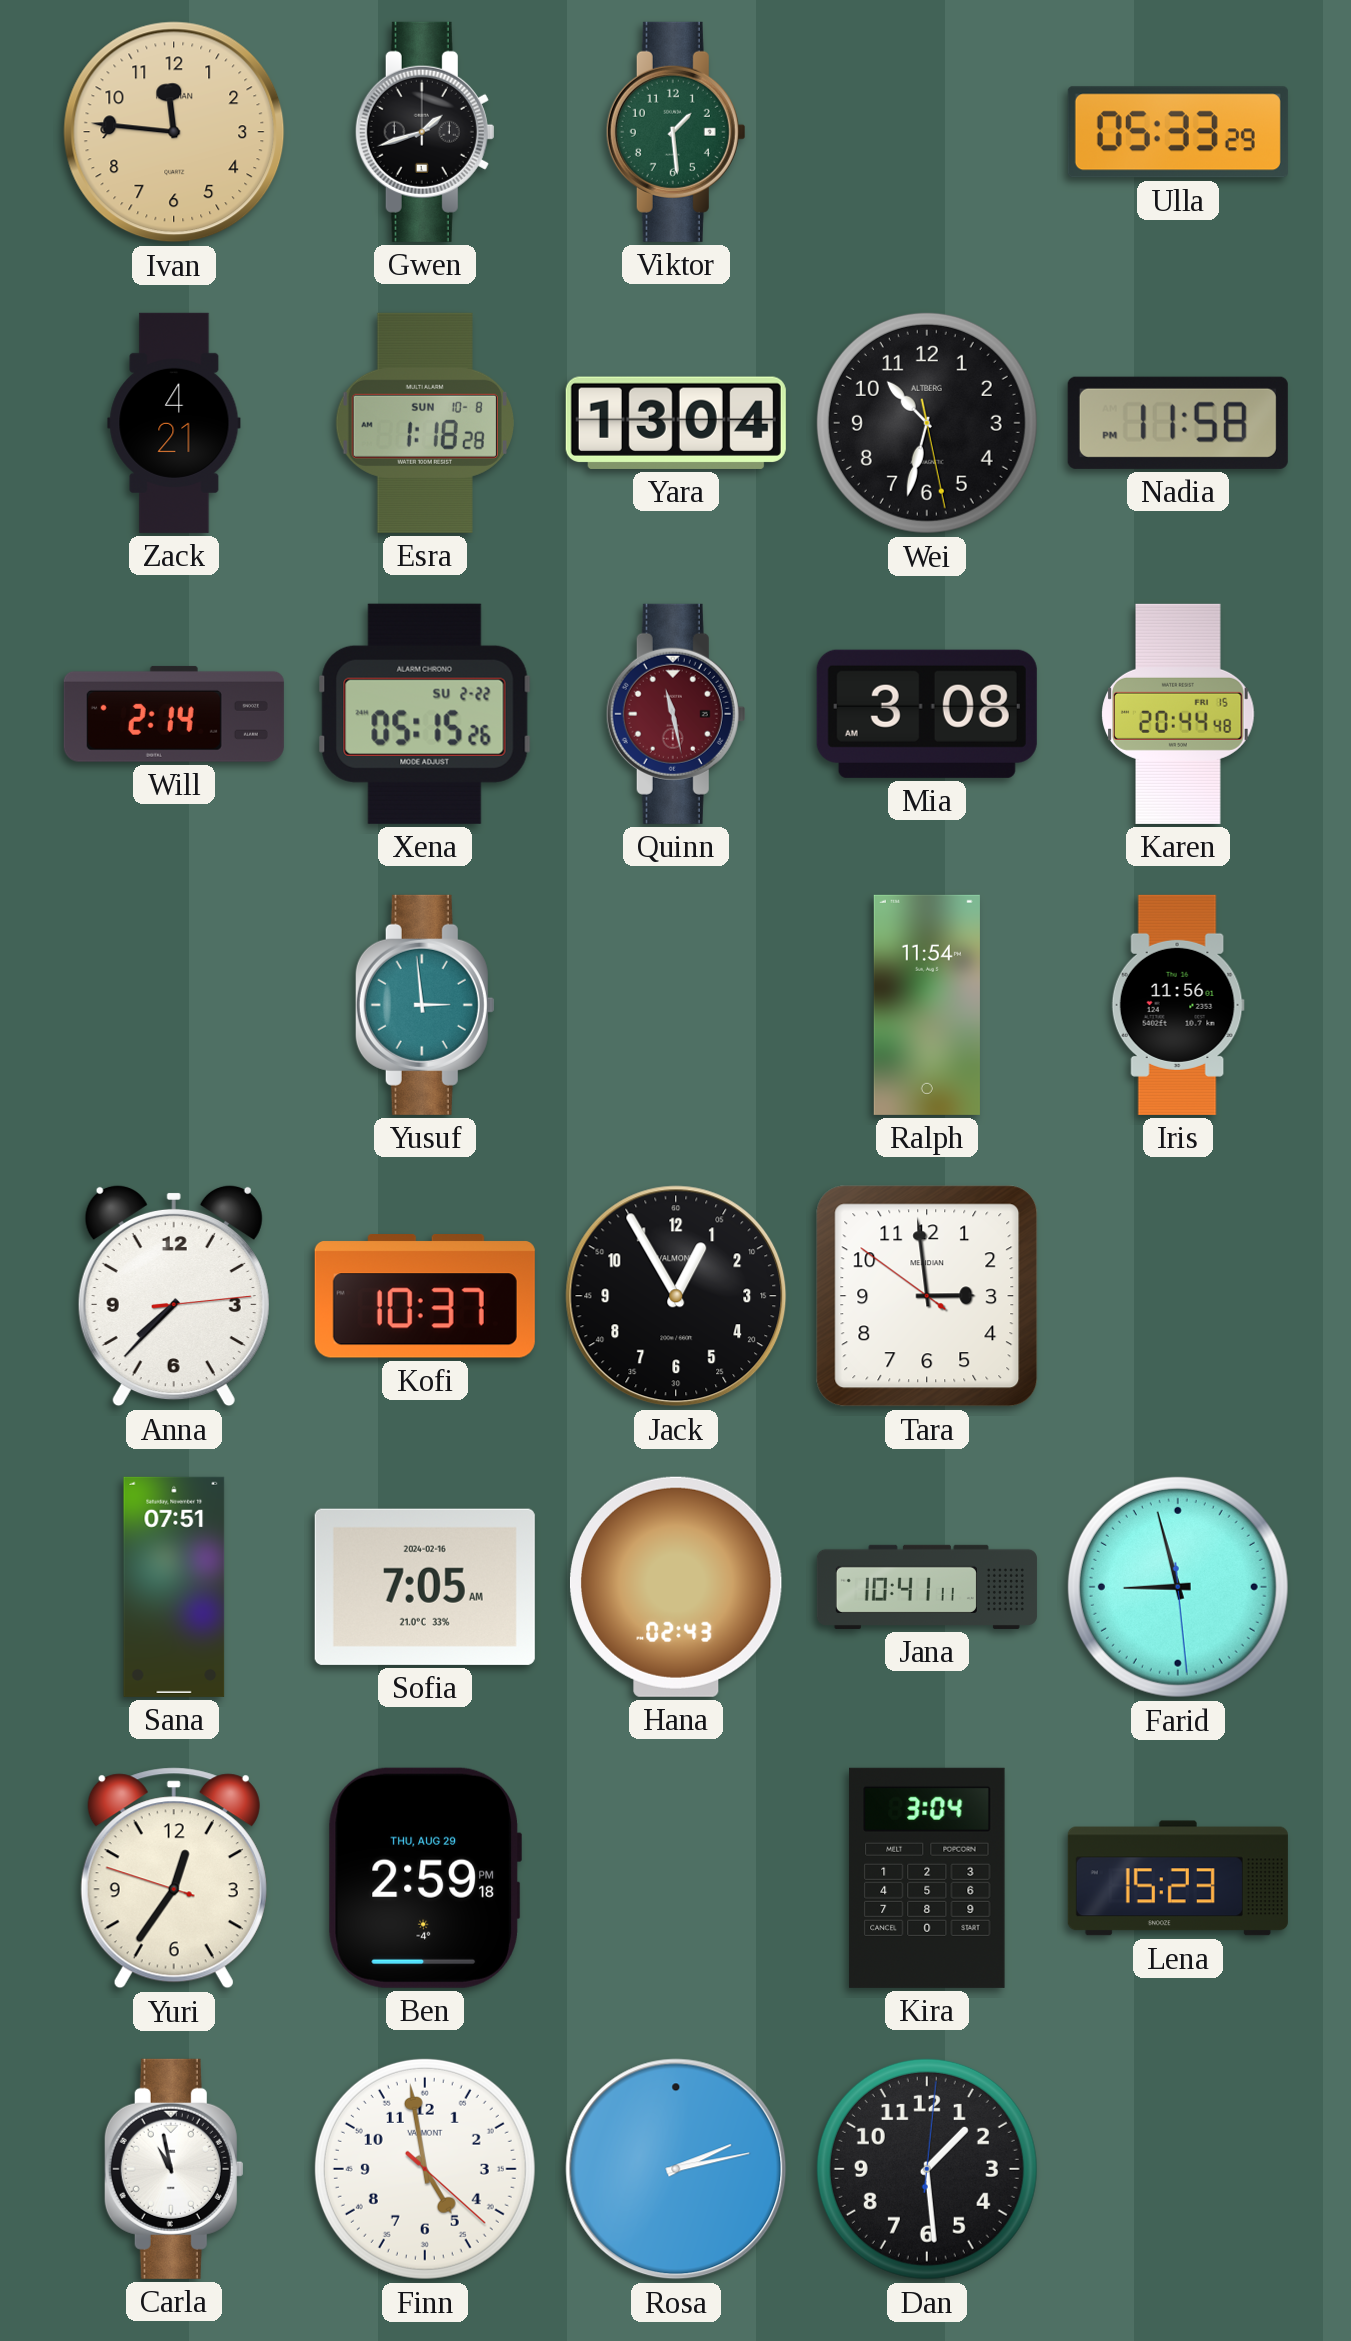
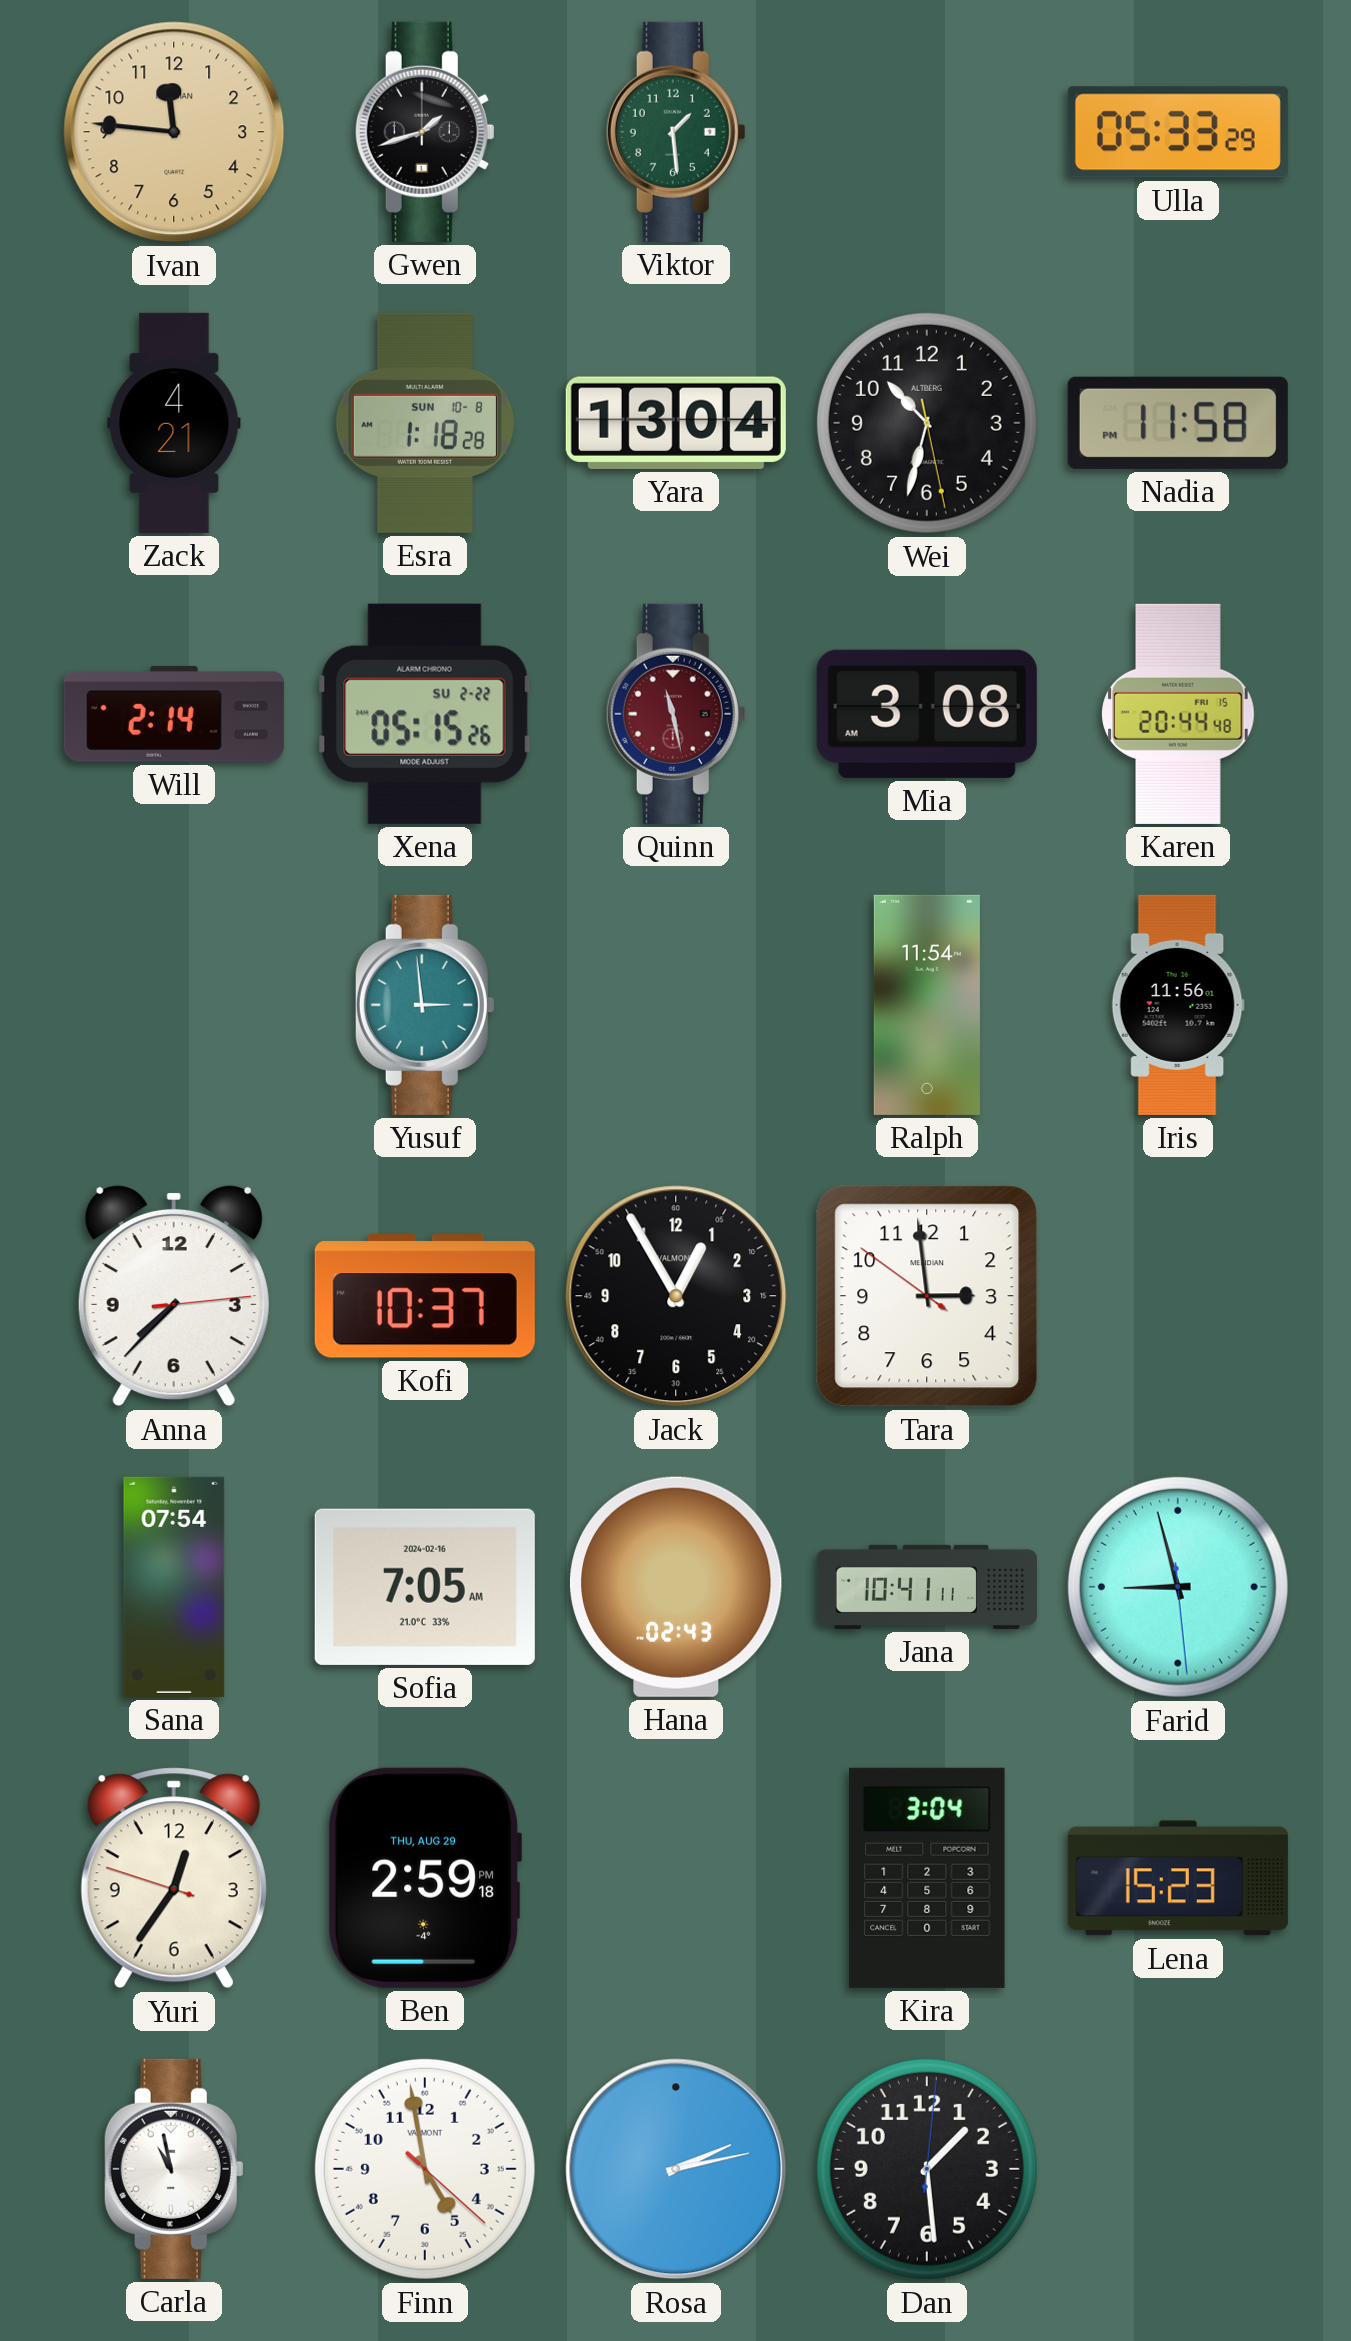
Sana: 07:51 -> 07:54 (174, 1587)
